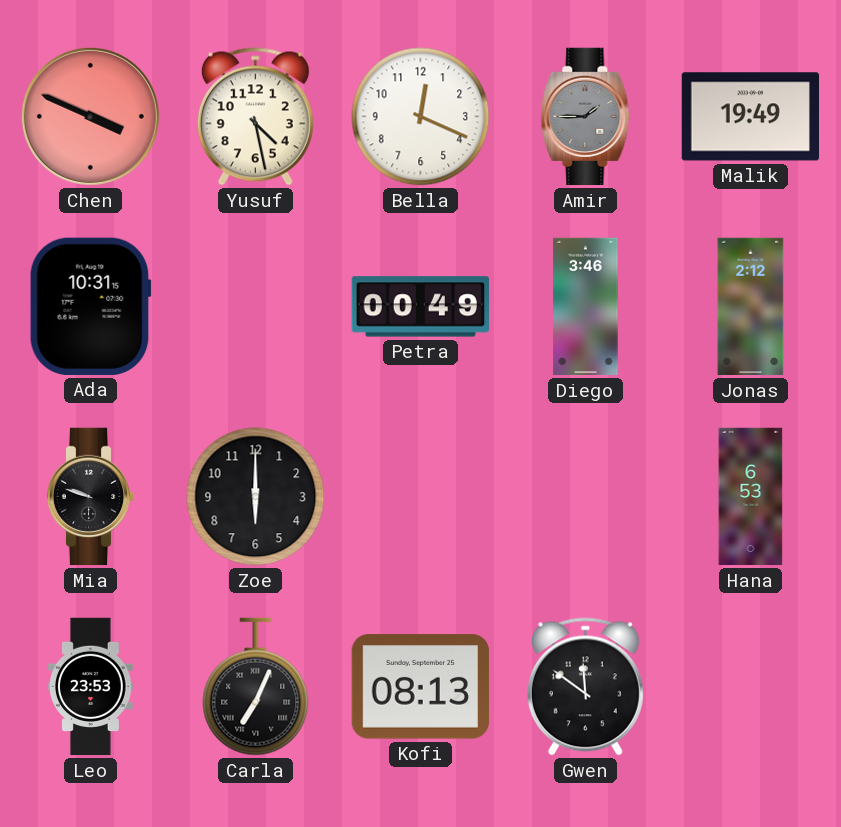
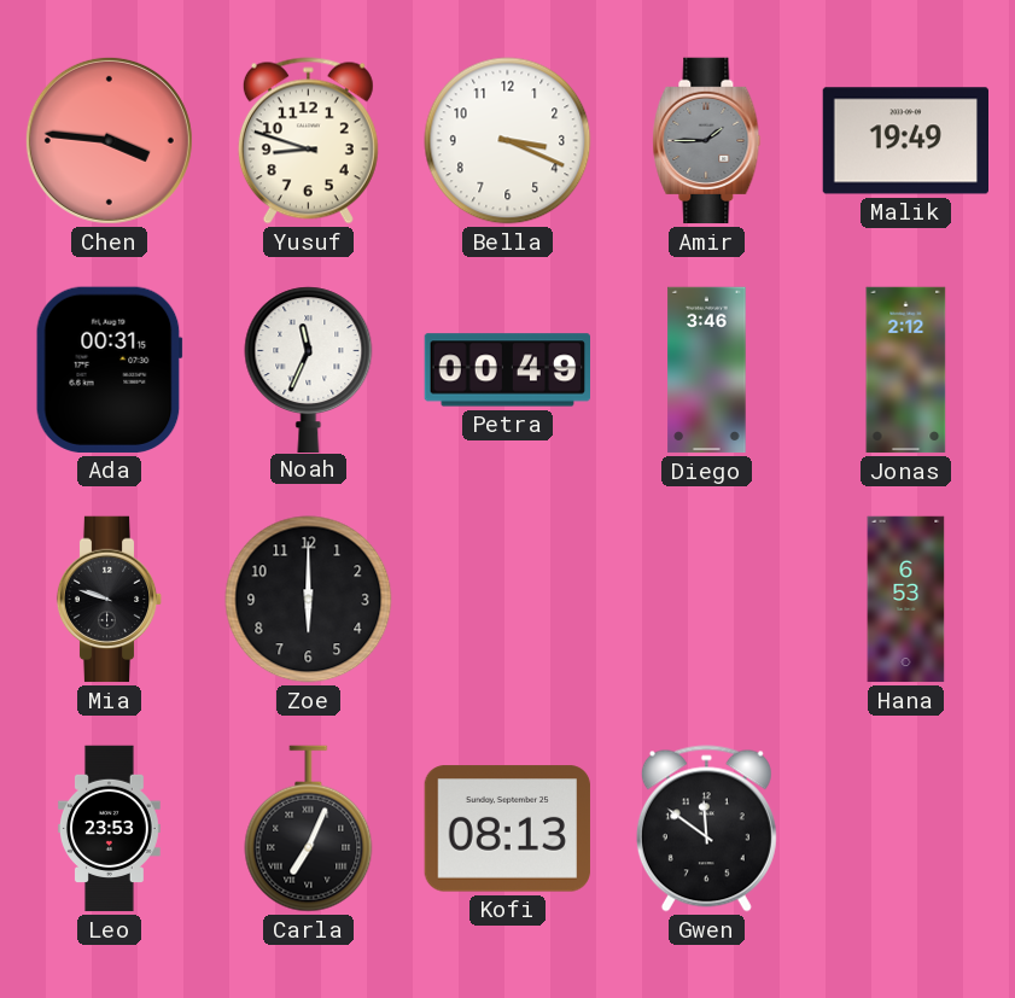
Chen: 3:49 -> 3:46 (109, 140)
Yusuf: 4:28 -> 8:48 (308, 141)
Bella: 12:19 -> 3:19 (508, 141)
Ada: 10:31 -> 00:31 (109, 369)
Noah: none -> 11:34 (309, 369)
